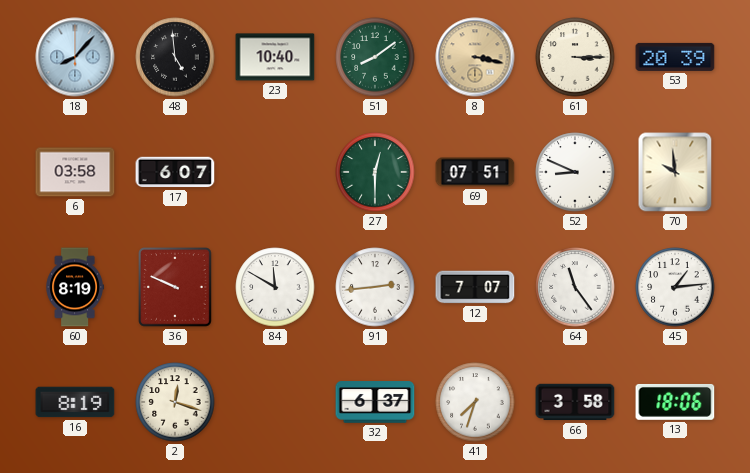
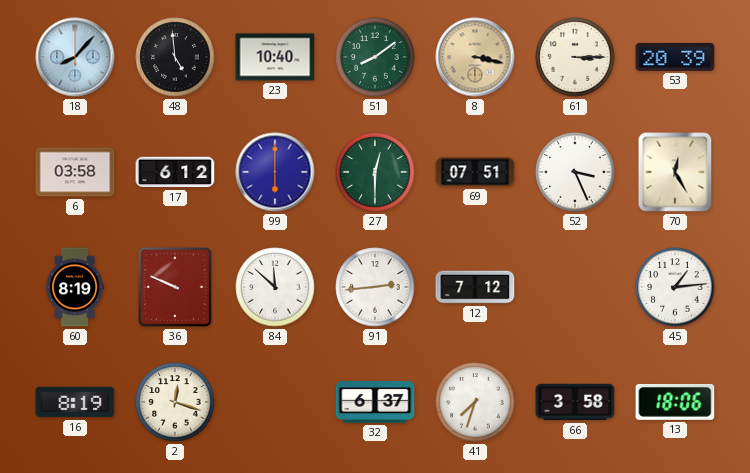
17: 6:07 -> 6:12 (175, 172)
99: none -> 6:00 (275, 172)
52: 8:49 -> 3:26 (575, 172)
70: 9:59 -> 12:25 (675, 172)
84: 11:50 -> 11:52 (275, 287)
12: 7:07 -> 7:12 (475, 287)
64: 11:24 -> none (575, 287)
